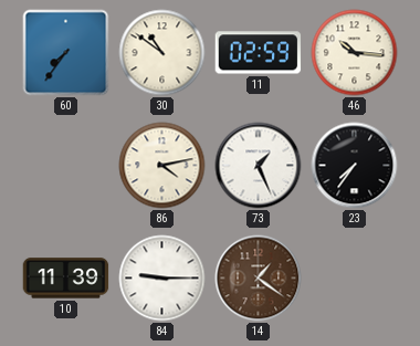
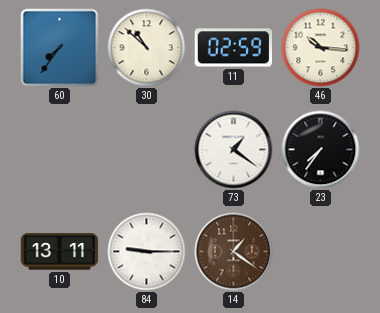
30: 10:51 -> 10:52 (147, 48)
86: 4:13 -> none (162, 166)
73: 1:26 -> 1:21 (234, 150)
10: 11:39 -> 13:11 (60, 252)
